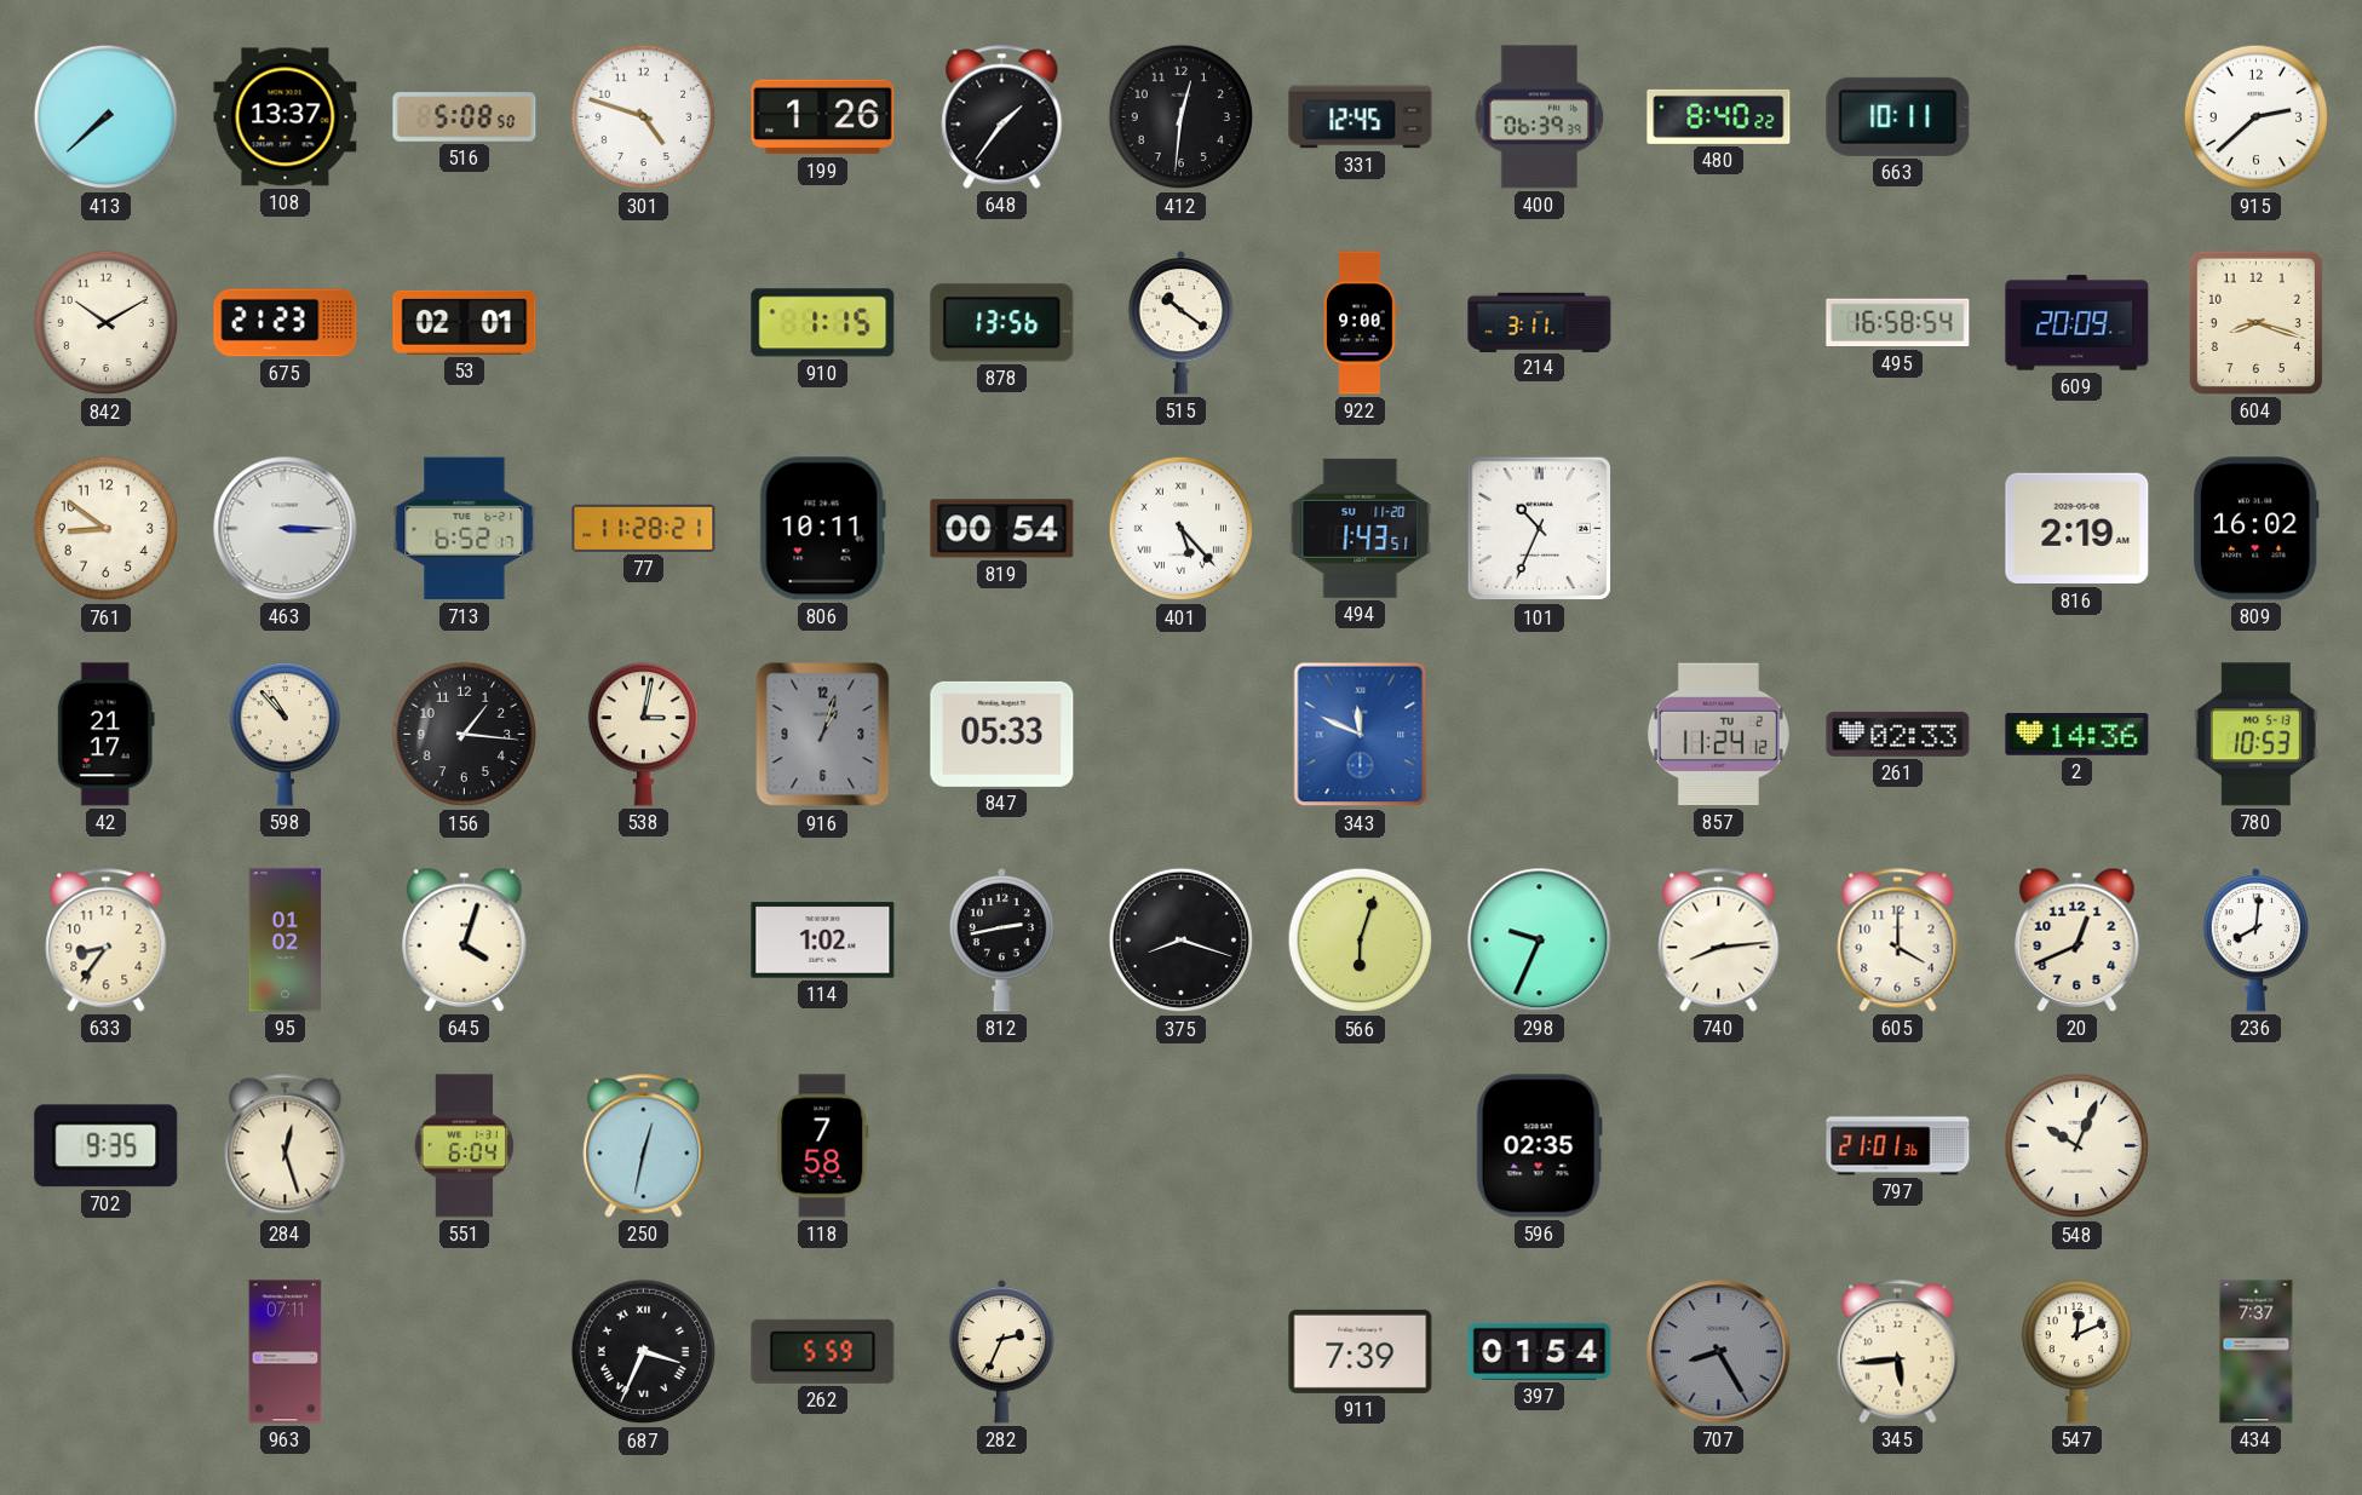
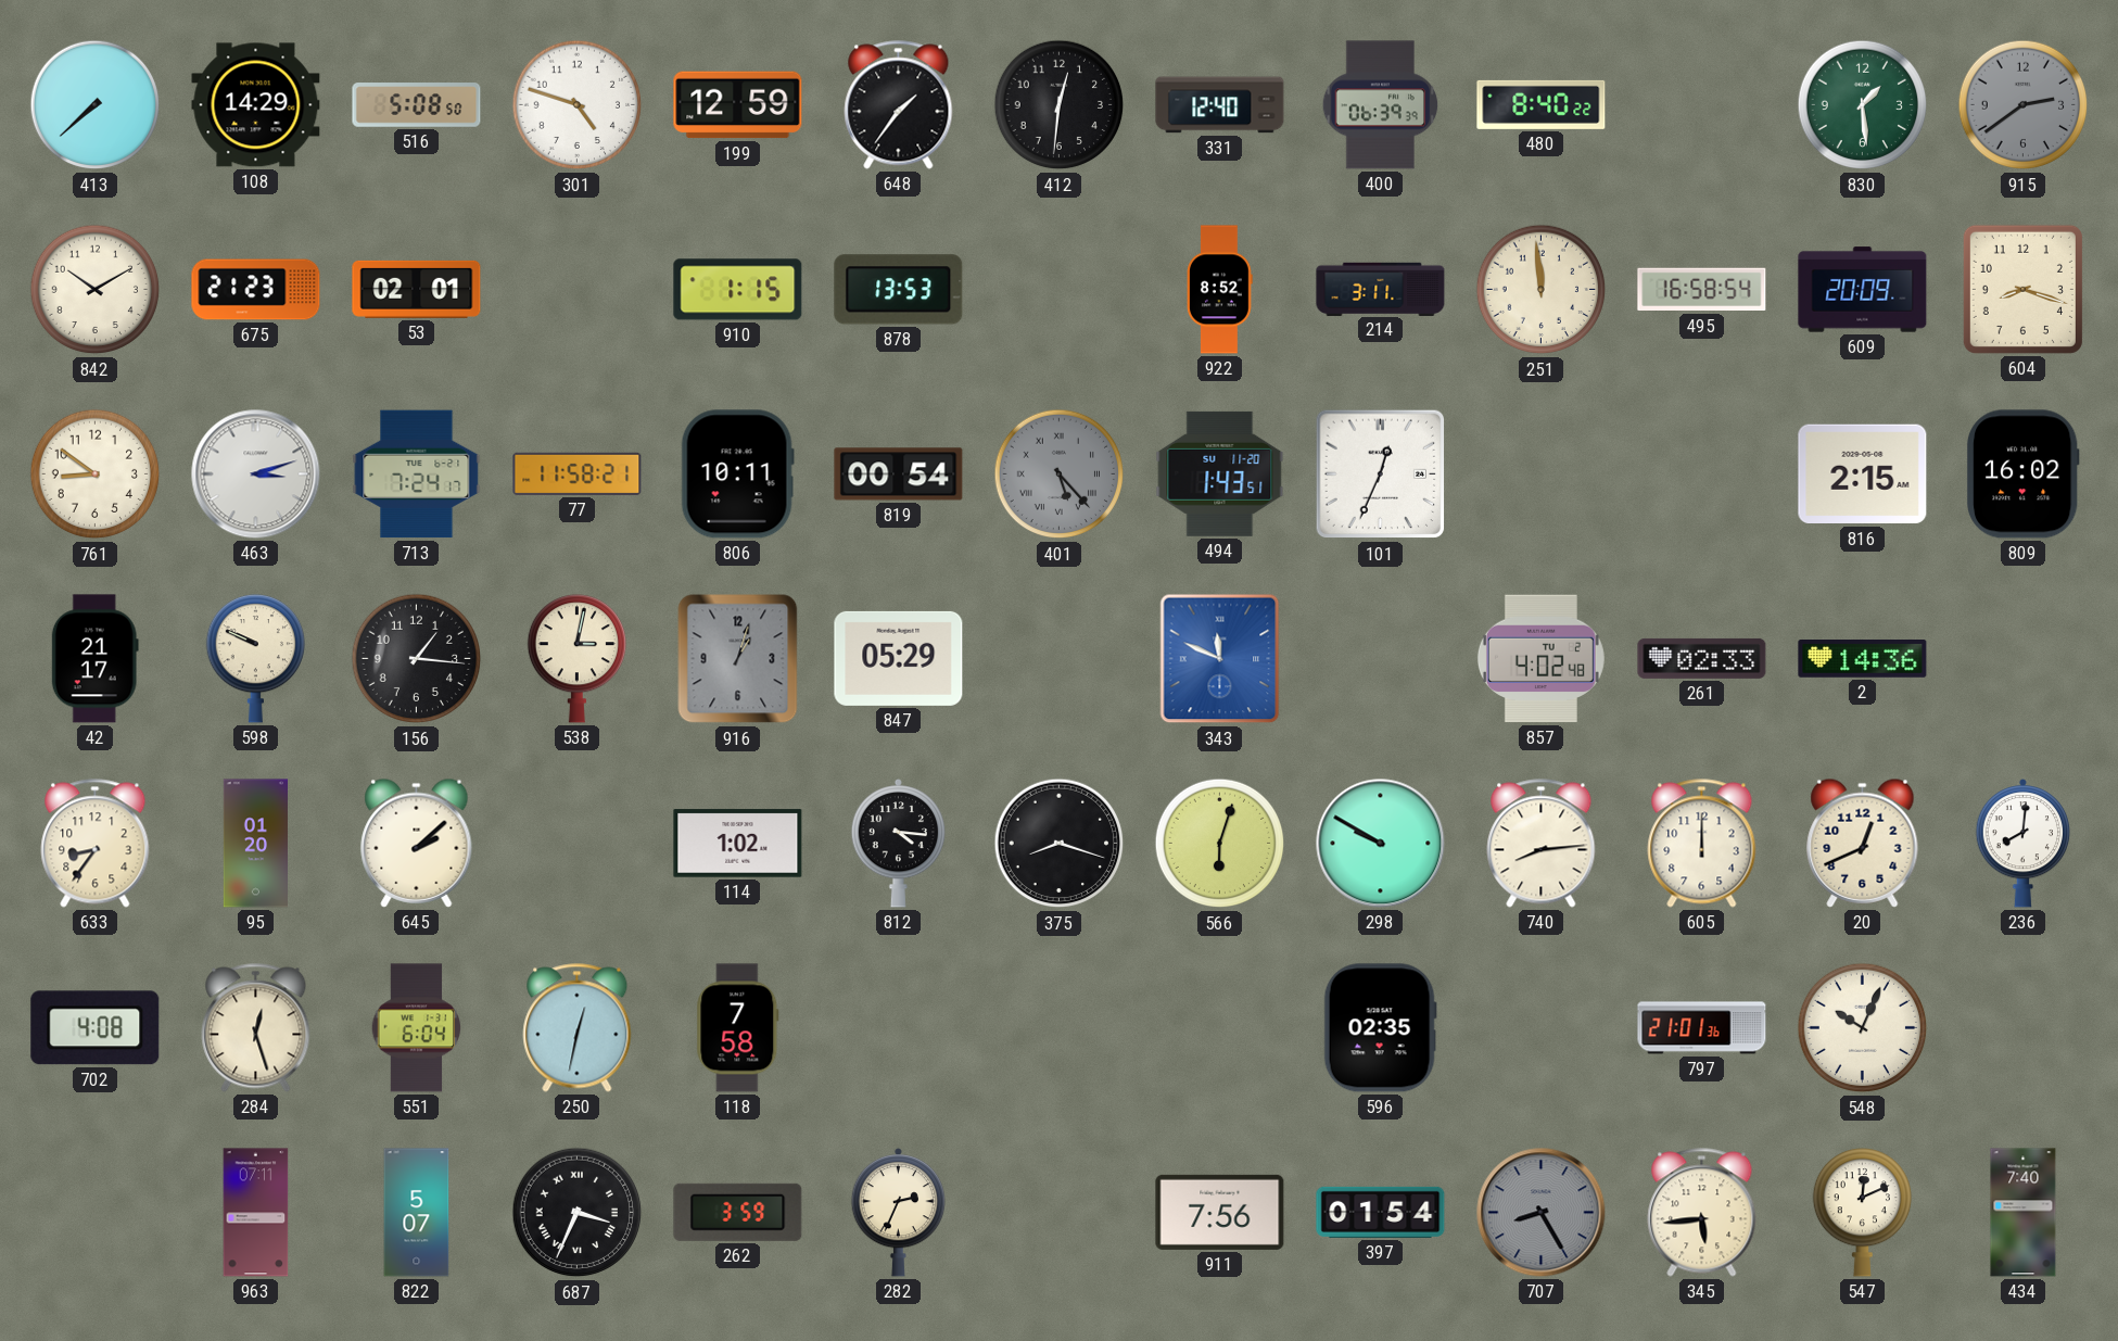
108: 13:37 -> 14:29 (256, 105)
199: 1:26 -> 12:59 (738, 105)
331: 12:45 -> 12:40 (1220, 105)
663: 10:11 -> none (1898, 116)
830: none -> 1:29 (1863, 105)
915: 2:38 -> 2:39 (2024, 105)
915 dial: white -> grey (2024, 105)
878: 13:56 -> 13:53 (899, 290)
515: 10:21 -> none (1182, 323)
922: 9:00 -> 8:52 (1220, 290)
251: none -> 11:59 (1542, 290)
463: 3:15 -> 3:12 (256, 475)
713: 6:52 -> 7:24 (417, 475)
77: 11:28 -> 11:58 (578, 473)
401 dial: white -> grey (1060, 475)
101: 10:34 -> 12:34 (1381, 475)
816: 2:19 -> 2:15 (1863, 475)
598: 10:53 -> 9:49 (255, 659)
847: 05:33 -> 05:29 (899, 658)
857: 11:24 -> 4:02 (1540, 659)
780: 10:53 -> none (2255, 735)
95: 01:02 -> 01:20 (255, 844)
645: 4:03 -> 2:08 (417, 843)
812: 2:43 -> 4:16 (899, 844)
298: 9:34 -> 9:50 (1381, 844)
605: 4:00 -> 12:00 (1702, 844)
702: 9:35 -> 4:08 (96, 1028)
822: none -> 5:07 (417, 1213)
262: 5:59 -> 3:59 (738, 1212)
911: 7:39 -> 7:56 (1220, 1212)
434: 7:37 -> 7:40 (2024, 1213)
